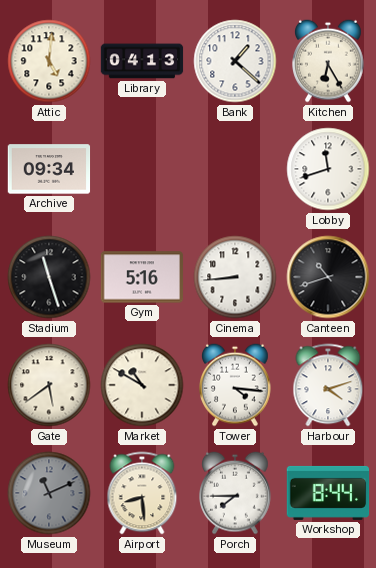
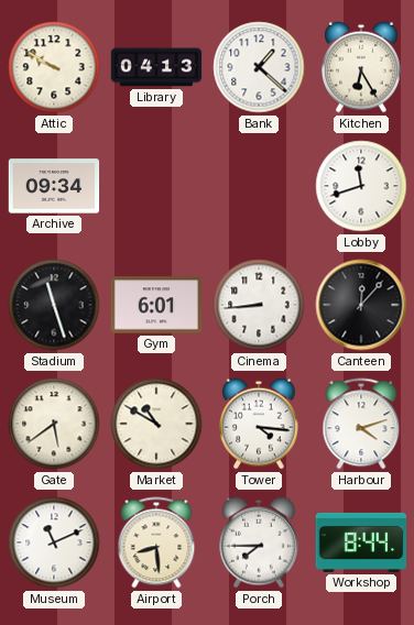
Attic: 5:01 -> 9:50 (54, 67)
Gym: 5:16 -> 6:01 (156, 305)
Canteen: 10:42 -> 12:07 (361, 305)
Museum dial: grey -> white (54, 542)
